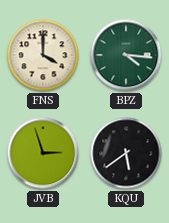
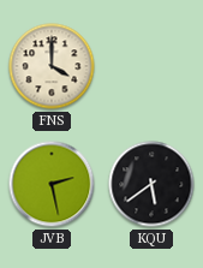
BPZ: 4:16 -> none (126, 55)
JVB: 2:57 -> 2:28 (52, 184)
